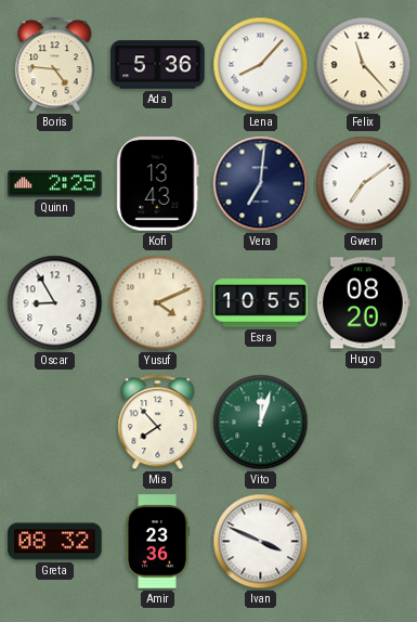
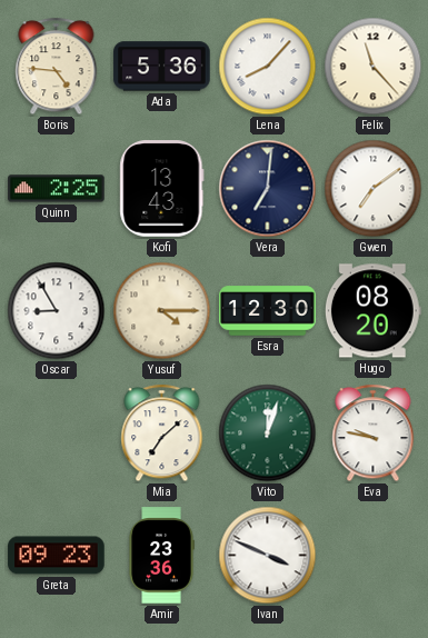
Yusuf: 4:11 -> 4:15 (162, 311)
Esra: 10:55 -> 12:30 (268, 311)
Mia: 7:53 -> 7:08 (162, 433)
Eva: none -> 9:47 (374, 433)
Greta: 08:32 -> 09:23 (57, 556)
